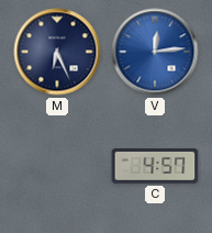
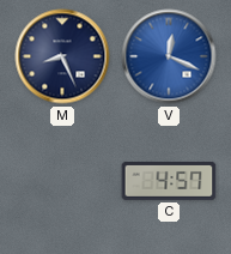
M: 6:26 -> 8:26 (62, 56)
V: 12:14 -> 12:19 (169, 56)
